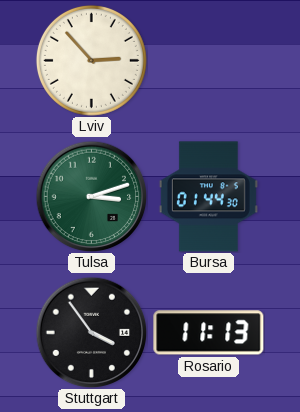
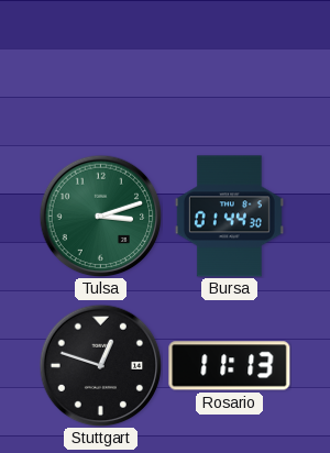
Lviv: 2:53 -> none (91, 60)
Stuttgart: 3:54 -> 12:48 (100, 365)
